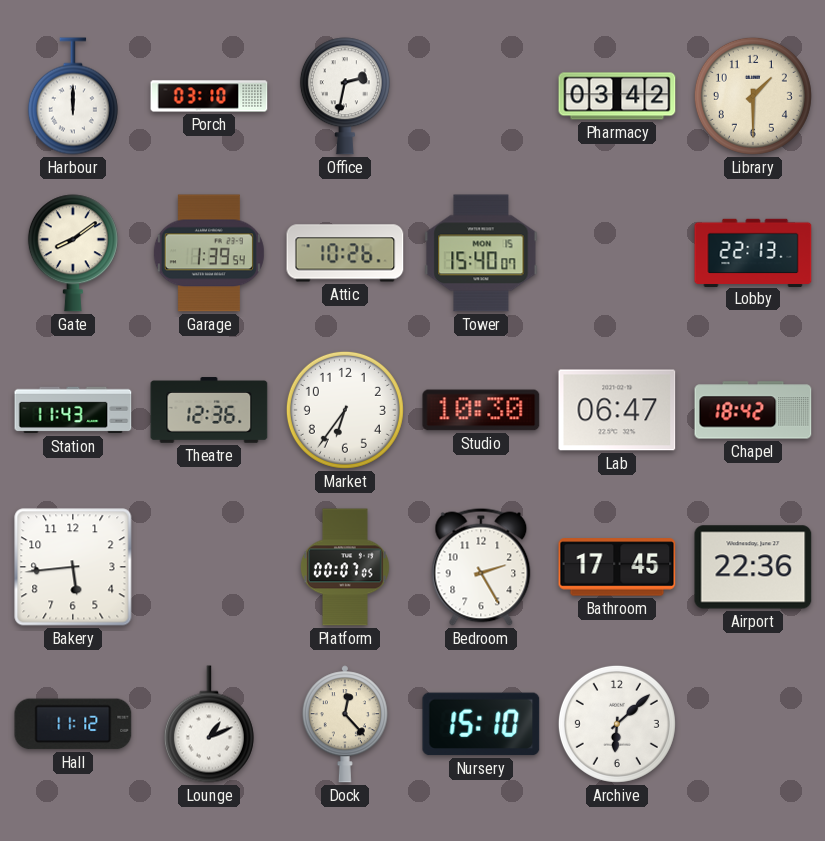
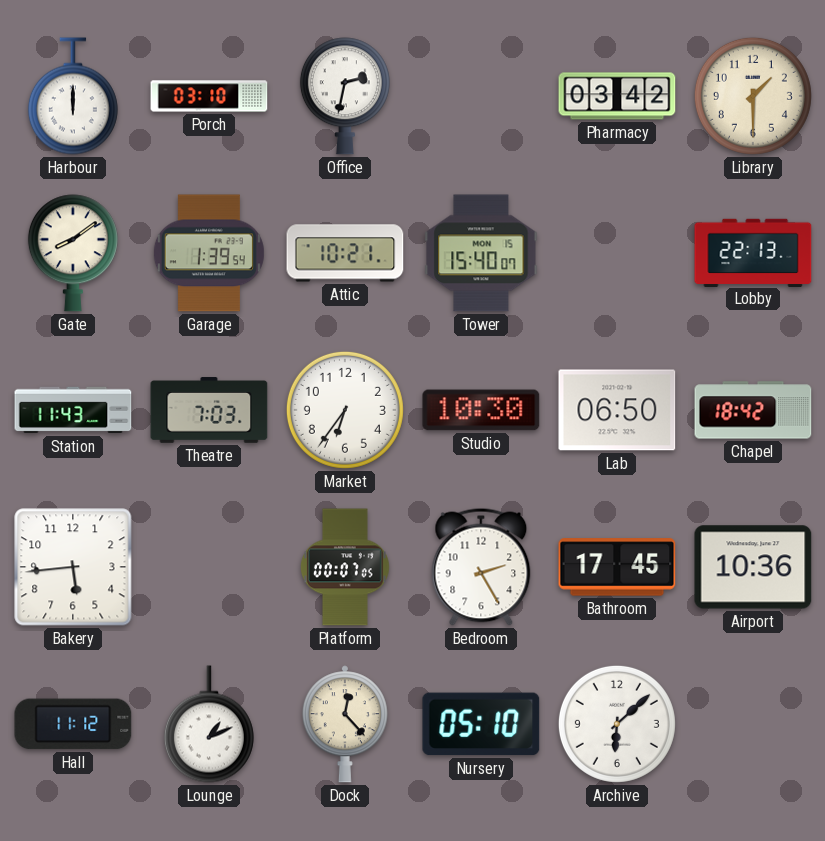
Attic: 10:26 -> 10:21 (345, 253)
Theatre: 12:36 -> 7:03 (209, 410)
Lab: 06:47 -> 06:50 (617, 410)
Airport: 22:36 -> 10:36 (753, 567)
Nursery: 15:10 -> 05:10 (481, 724)
